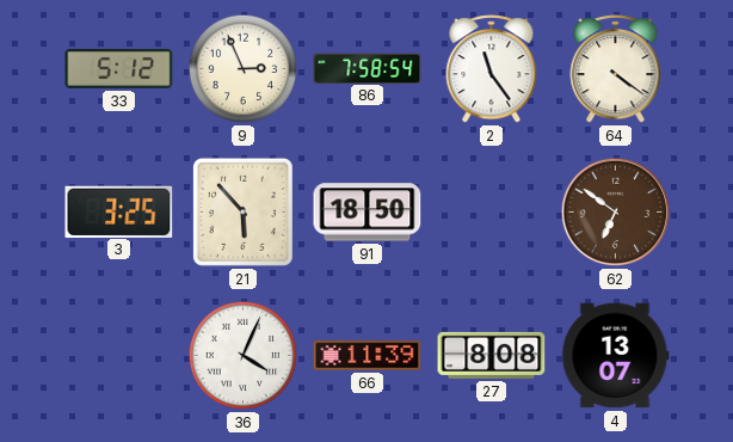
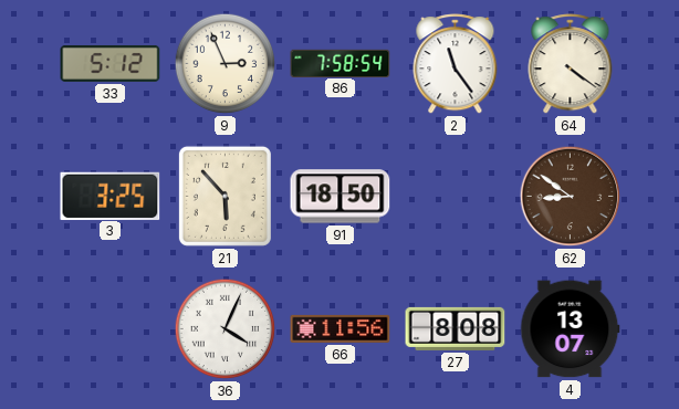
62: 6:51 -> 8:51 (571, 197)
66: 11:39 -> 11:56 (341, 328)
